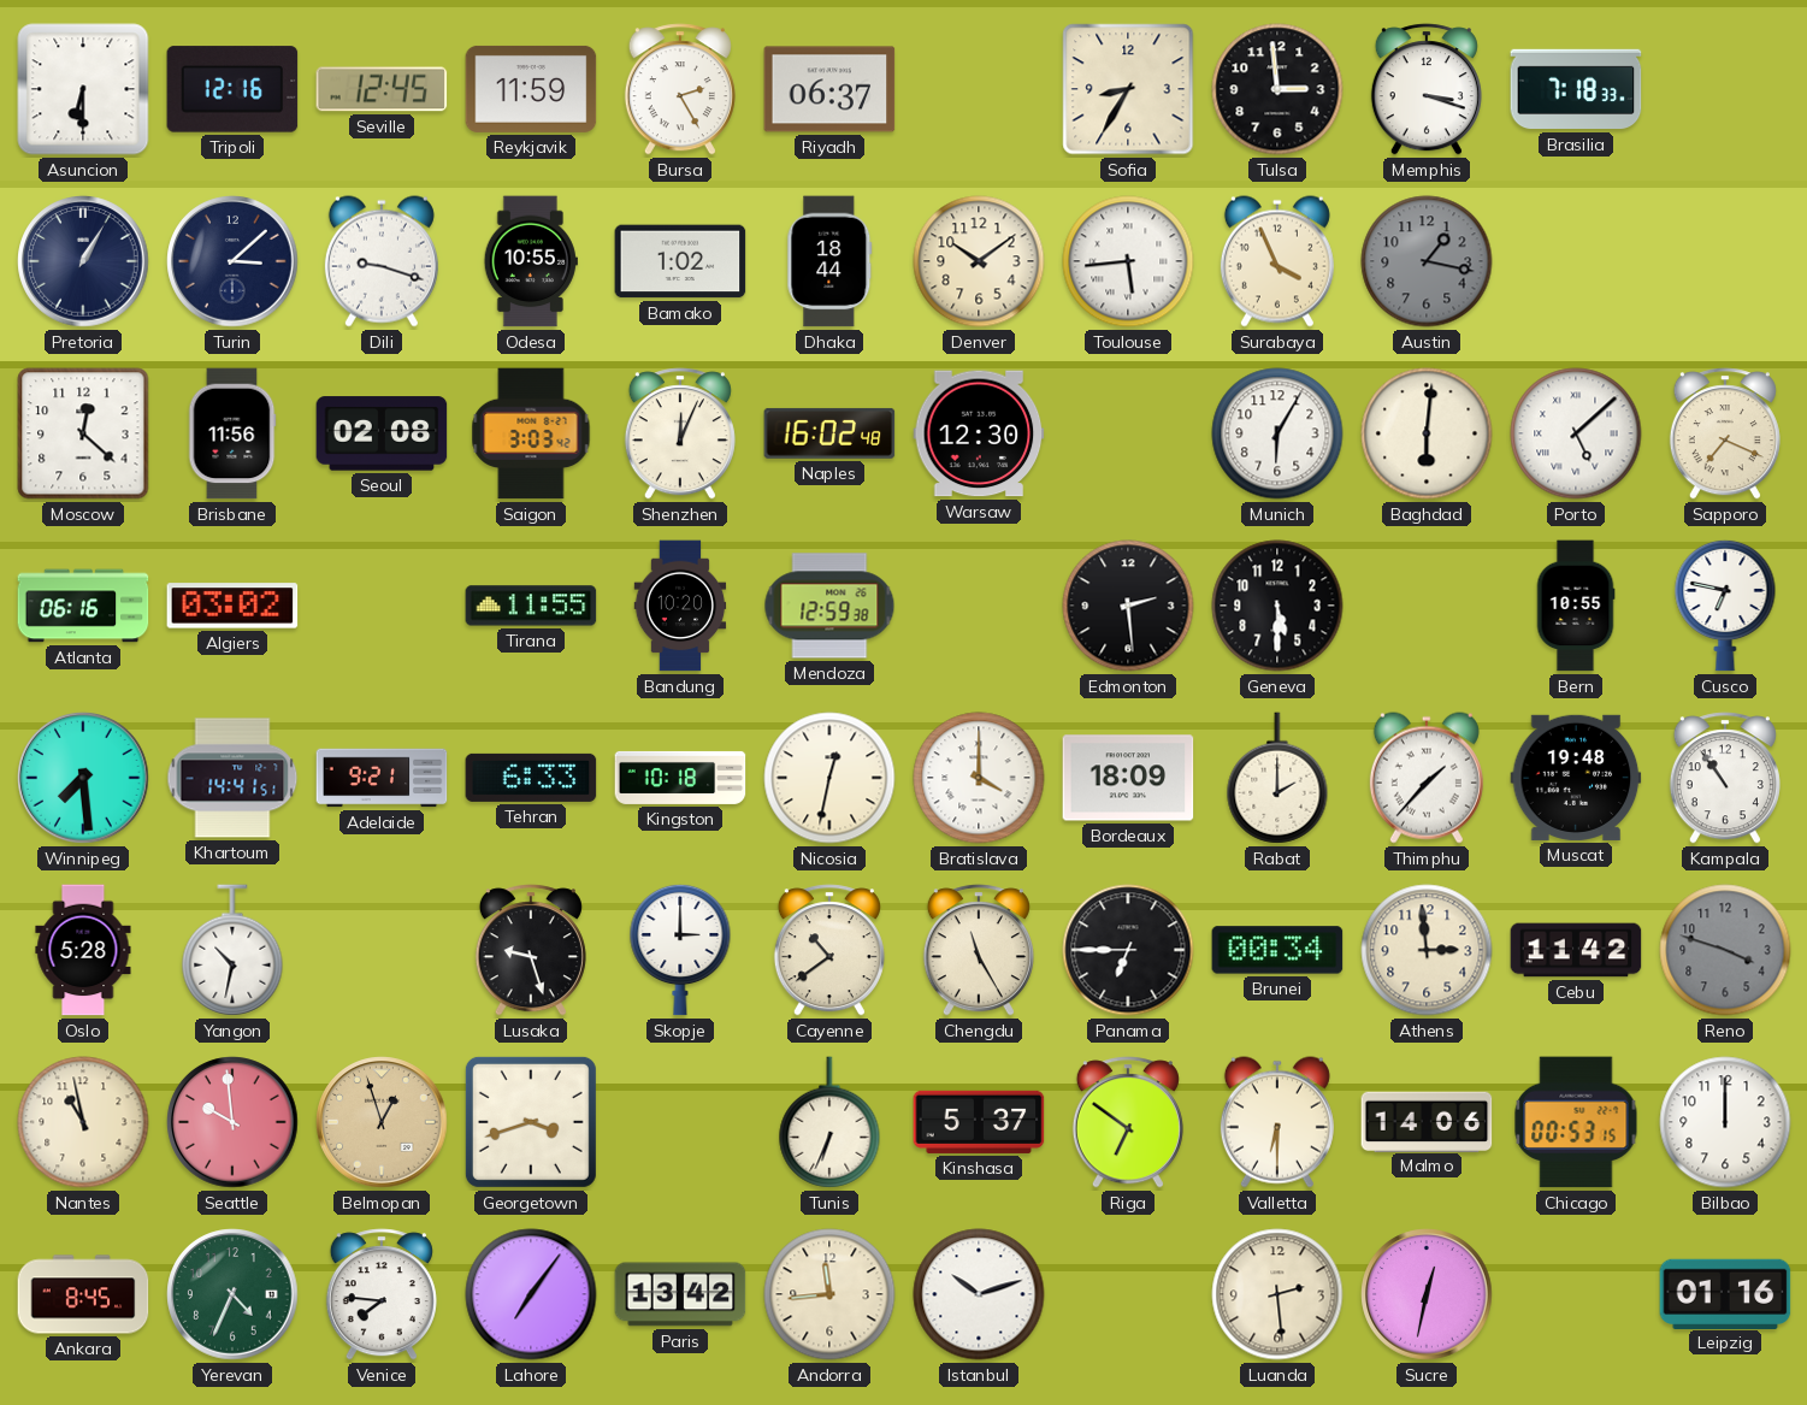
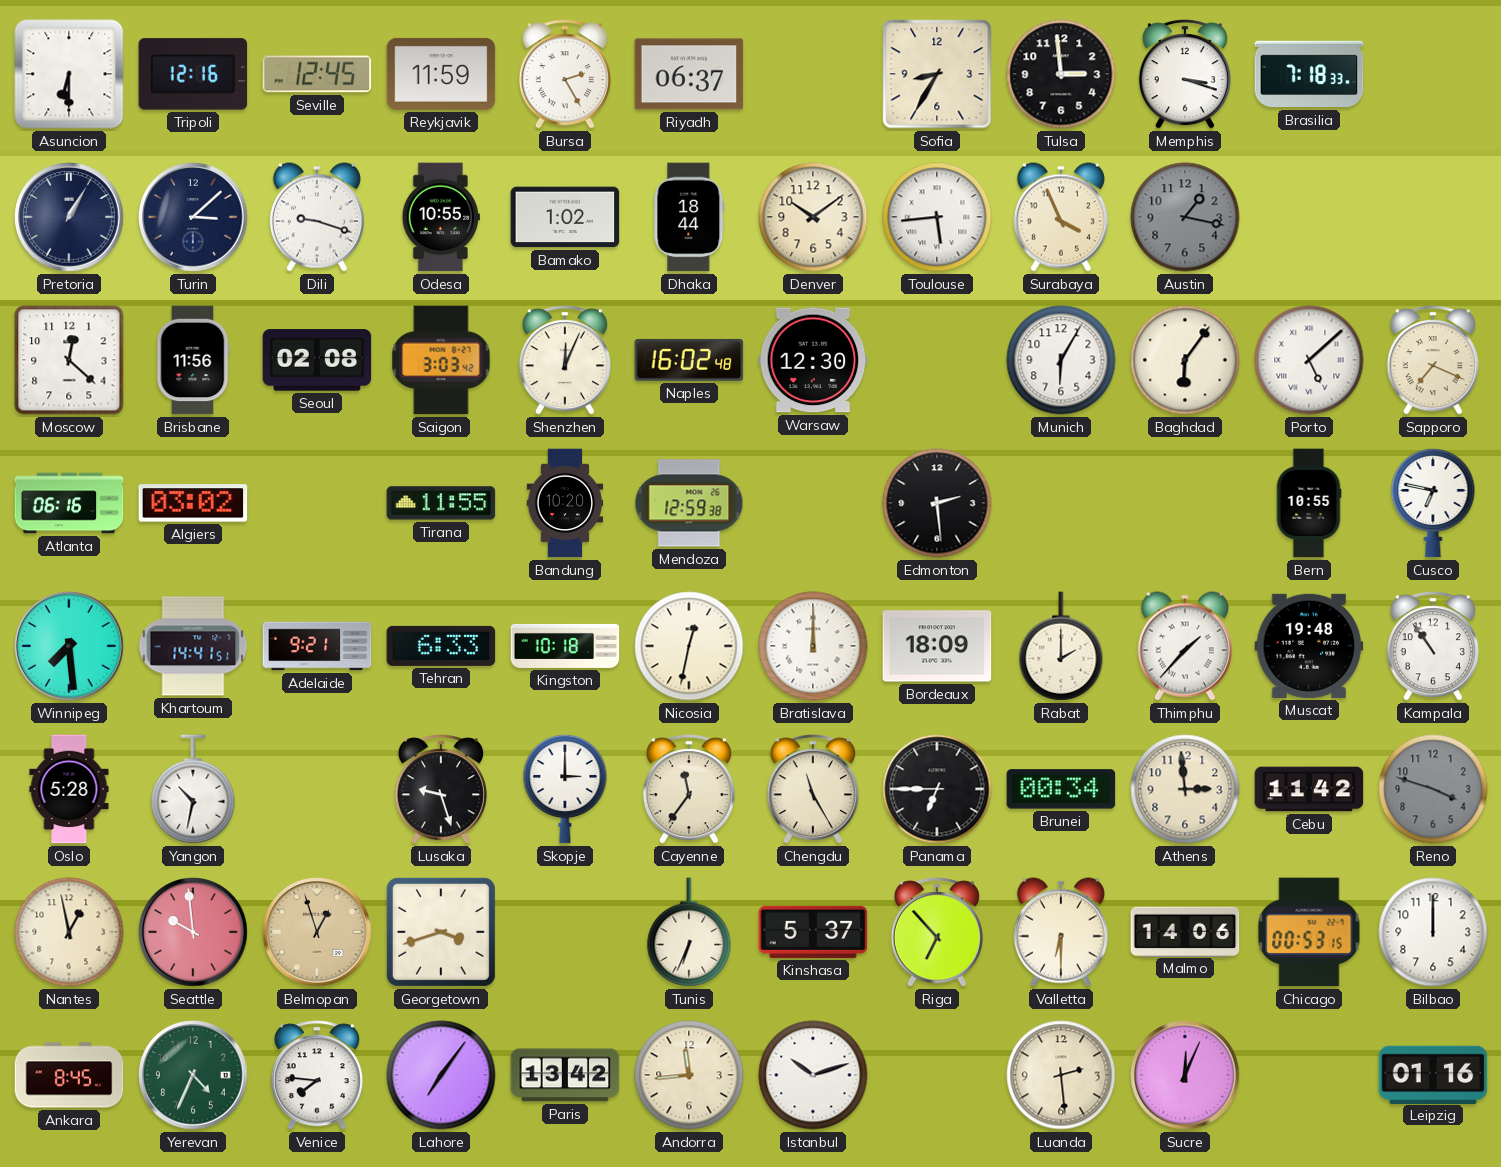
Baghdad: 6:01 -> 6:06 (1185, 360)
Geneva: 5:30 -> none (1277, 606)
Bratislava: 4:00 -> 12:00 (813, 646)
Cayenne: 10:39 -> 11:36 (689, 789)
Nantes: 10:58 -> 12:58 (69, 932)
Riga: 6:51 -> 6:53 (937, 932)
Sucre: 12:32 -> 12:04 (1185, 1075)
